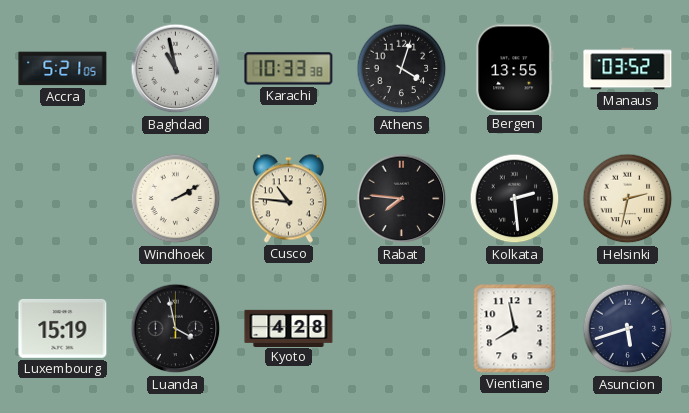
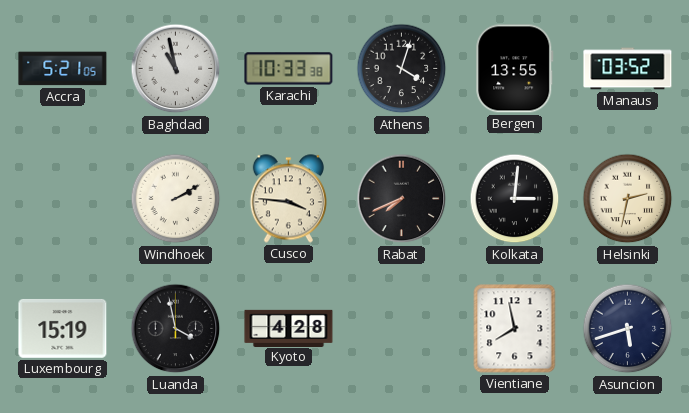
Cusco: 10:46 -> 3:46 (288, 199)
Rabat: 7:46 -> 7:41 (402, 199)
Kolkata: 2:29 -> 3:01 (515, 199)
